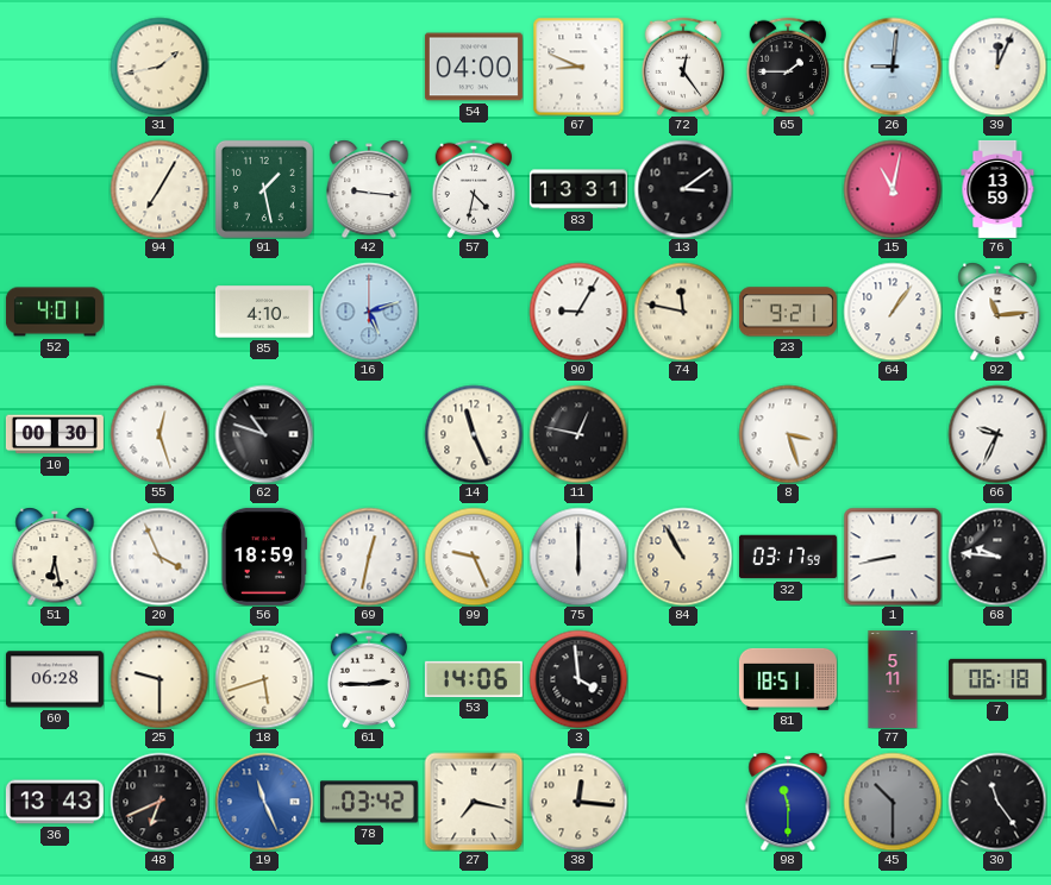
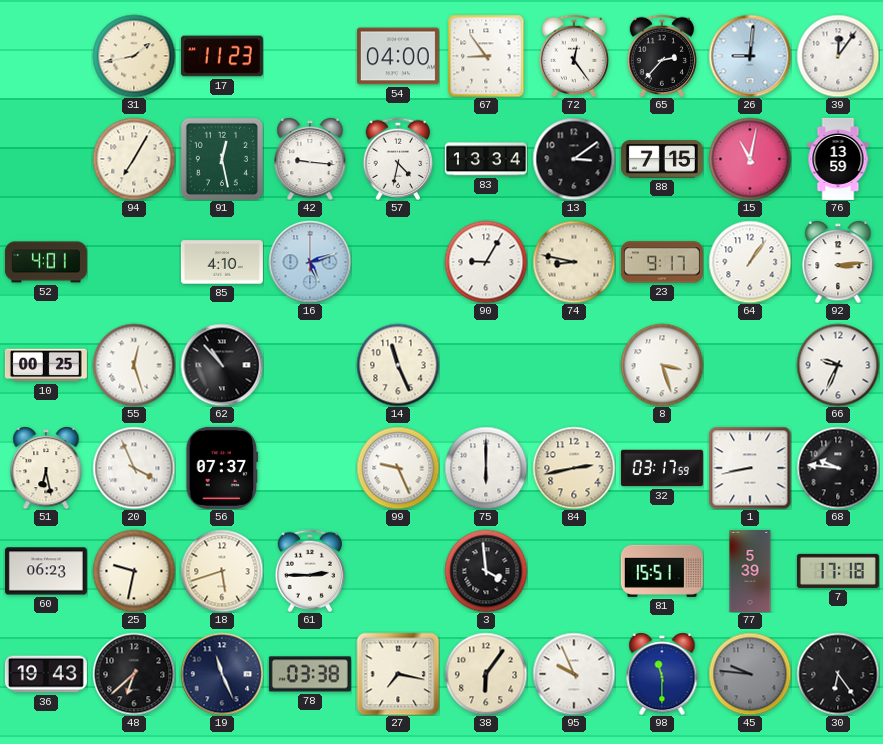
17: none -> 11:23 (222, 56)
67: 8:49 -> 8:54 (486, 56)
65: 1:45 -> 2:37 (662, 56)
39: 12:04 -> 12:06 (838, 56)
91: 1:28 -> 12:28 (222, 159)
83: 13:31 -> 13:34 (486, 159)
88: none -> 7:15 (662, 159)
74: 11:47 -> 8:47 (574, 262)
23: 9:21 -> 9:17 (662, 262)
92: 11:14 -> 3:14 (838, 262)
10: 00:30 -> 00:25 (46, 365)
62: 10:48 -> 10:53 (222, 365)
11: 12:47 -> none (578, 434)
56: 18:59 -> 07:37 (222, 468)
69: 12:32 -> none (369, 557)
84: 10:55 -> 2:43 (574, 468)
60: 06:28 -> 06:23 (46, 571)
25: 9:30 -> 9:32 (134, 571)
53: 14:06 -> none (474, 679)
81: 18:51 -> 15:51 (662, 571)
77: 5:11 -> 5:39 (750, 571)
7: 06:18 -> 17:18 (838, 571)
36: 13:43 -> 19:43 (46, 674)
48: 6:41 -> 6:38 (134, 674)
19 dial: blue -> navy (222, 674)
78: 03:42 -> 03:38 (310, 674)
38: 12:16 -> 6:06 (486, 674)
95: none -> 9:56 (574, 674)
45: 10:30 -> 9:46 (750, 674)
30: 11:24 -> 6:24 (838, 674)
